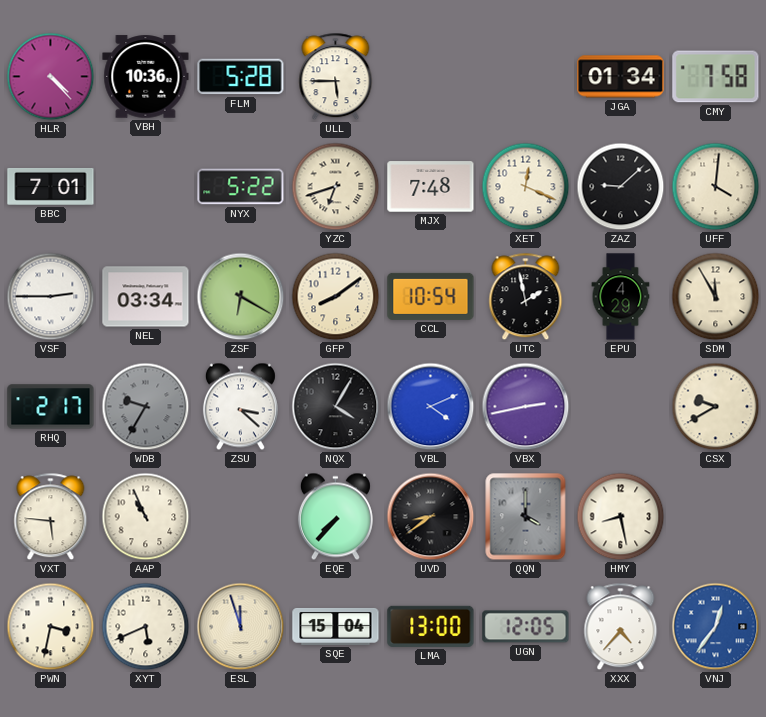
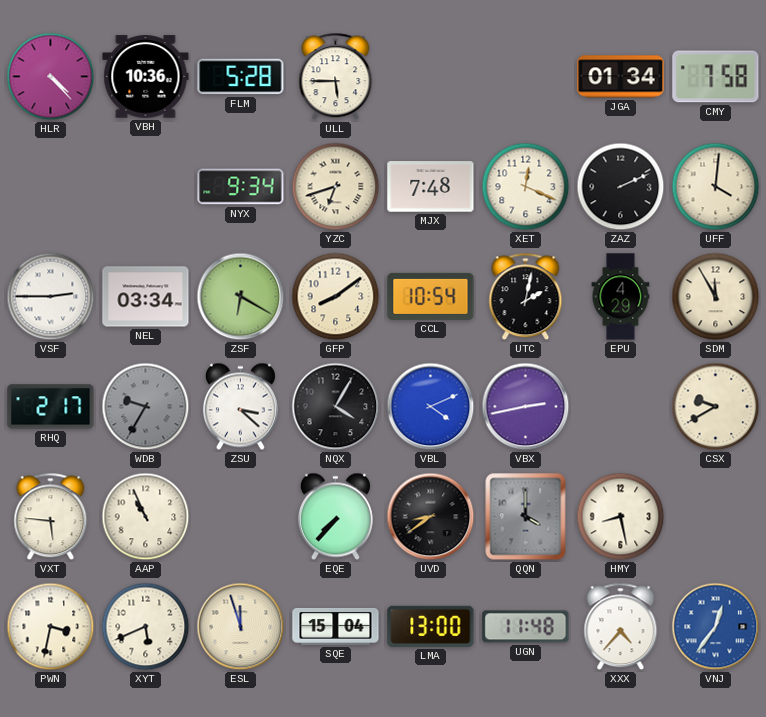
BBC: 7:01 -> none (51, 187)
NYX: 5:22 -> 9:34 (241, 187)
ZAZ: 9:08 -> 2:11 (621, 187)
UTC: 1:58 -> 2:02 (526, 297)
UGN: 12:05 -> 11:48 (526, 627)
